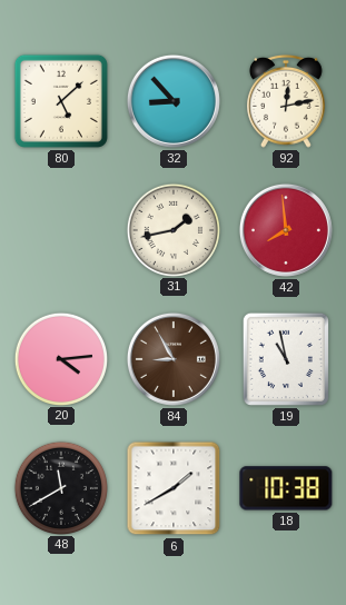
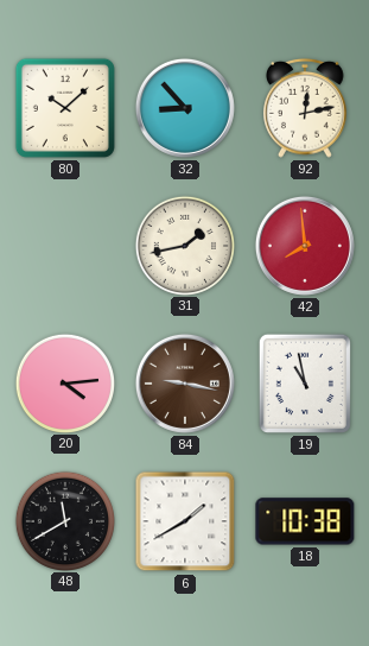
80: 5:08 -> 10:08 (65, 108)
84: 8:55 -> 9:17 (185, 384)
